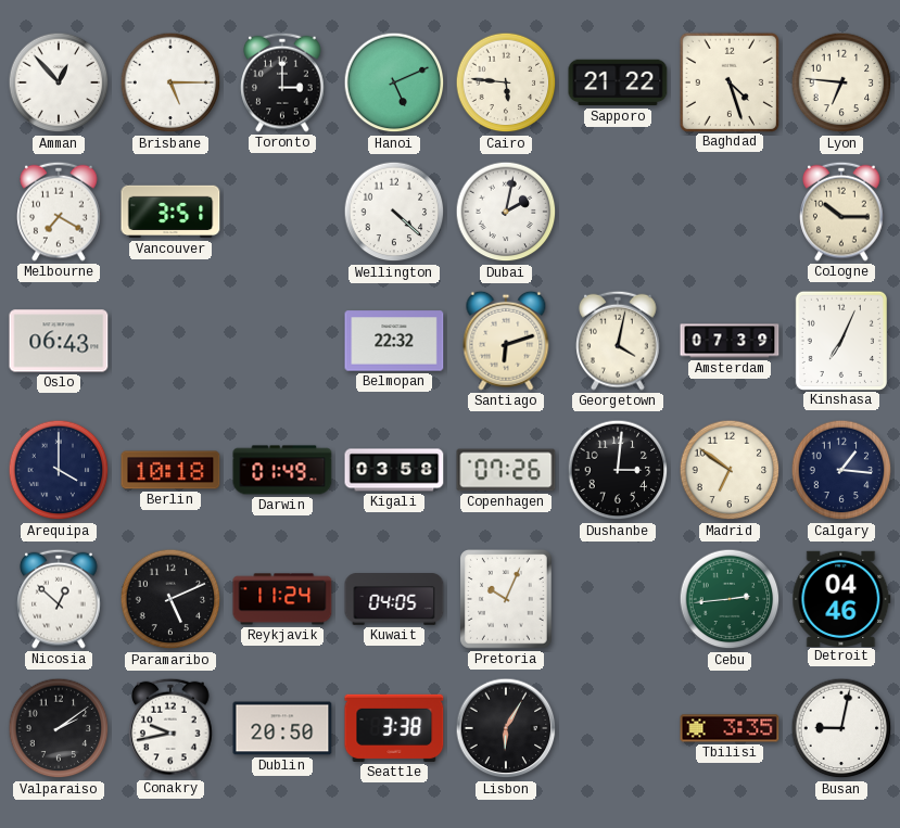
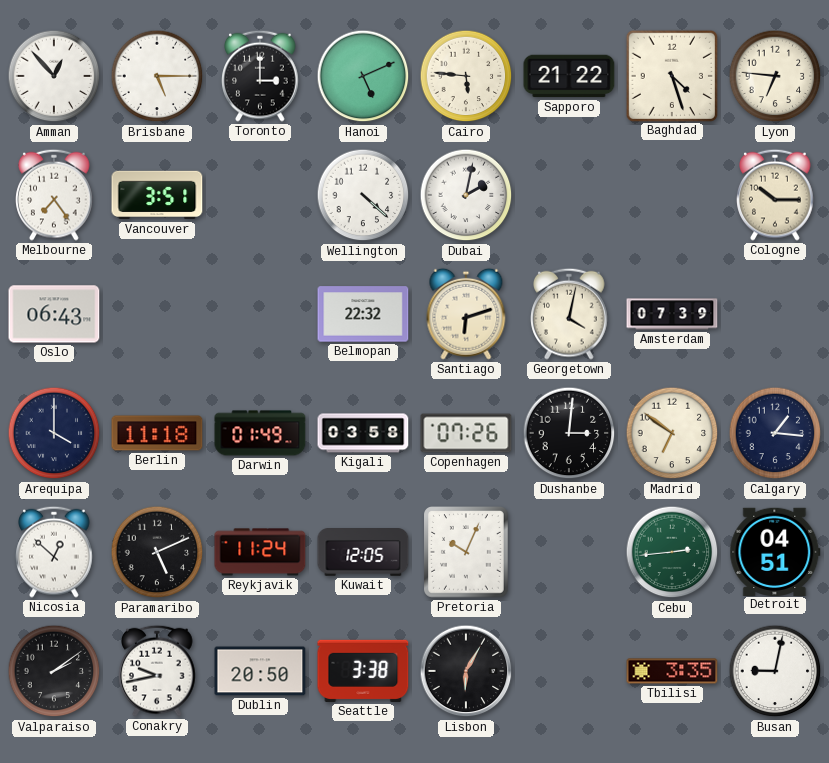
Melbourne: 7:20 -> 7:24 (54, 195)
Kinshasa: 7:04 -> none (841, 340)
Berlin: 10:18 -> 11:18 (157, 433)
Kuwait: 04:05 -> 12:05 (363, 553)
Detroit: 04:46 -> 04:51 (775, 551)
